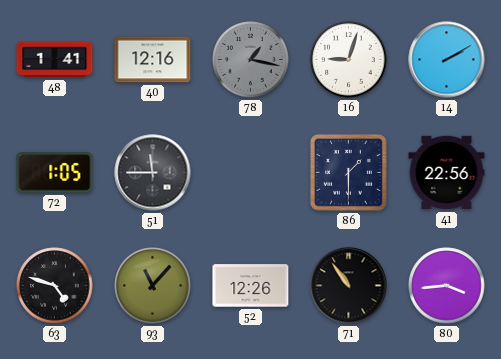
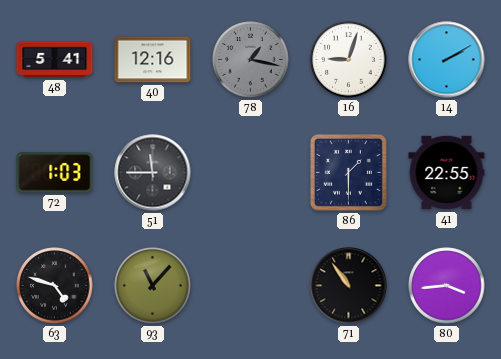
48: 1:41 -> 5:41 (55, 60)
72: 1:05 -> 1:03 (55, 173)
41: 22:56 -> 22:55 (447, 173)
52: 12:26 -> none (251, 286)
